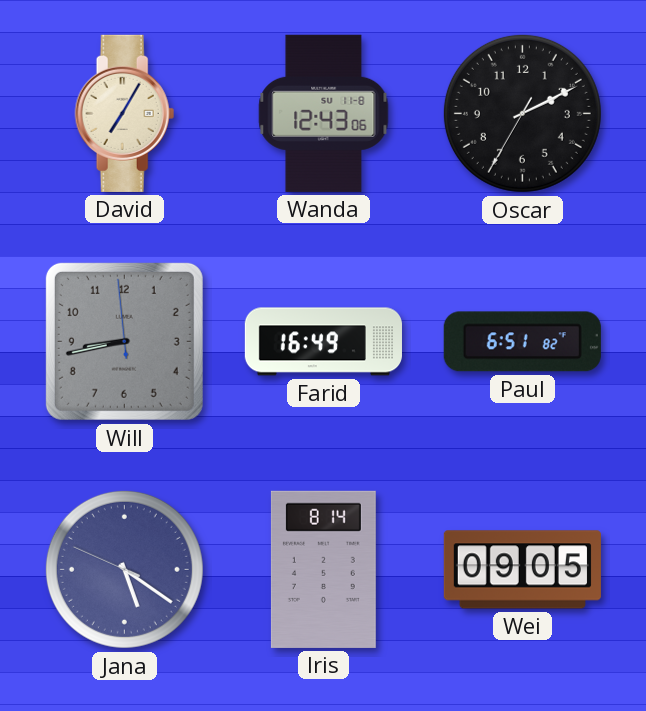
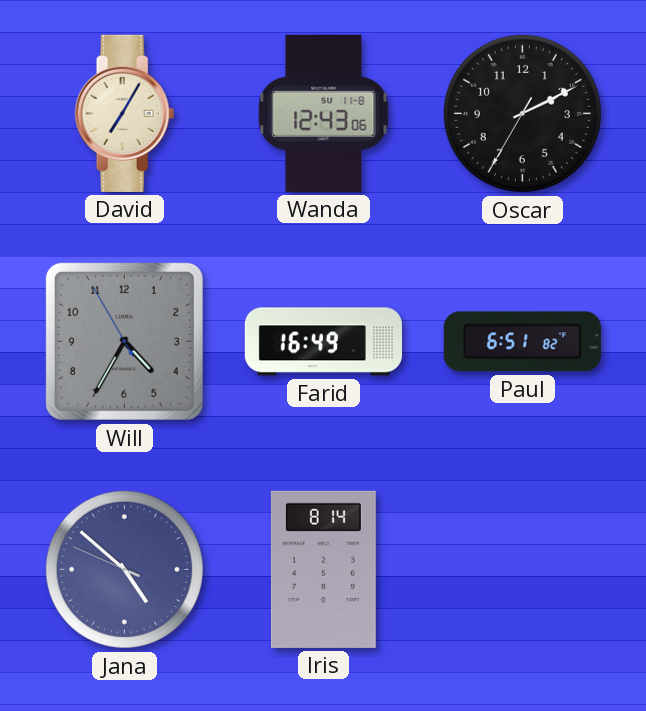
Will: 8:42 -> 4:34 (124, 341)
Jana: 5:20 -> 4:51 (124, 569)
Wei: 09:05 -> none (522, 570)
